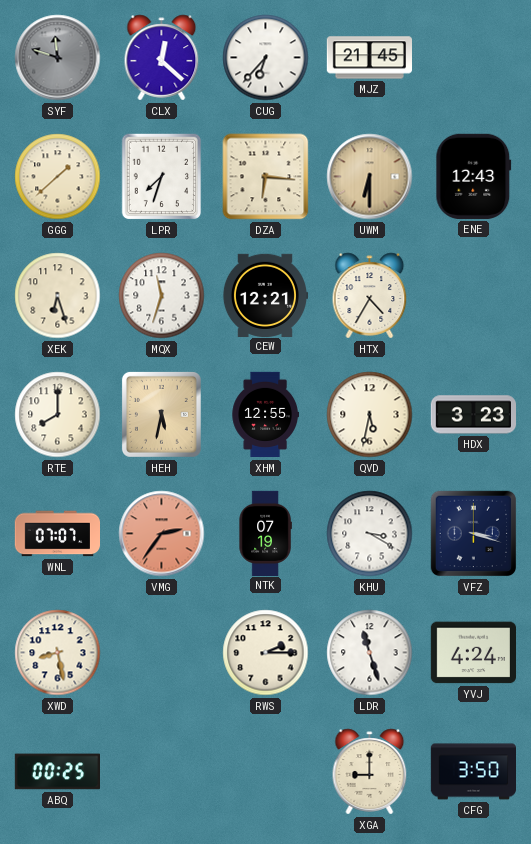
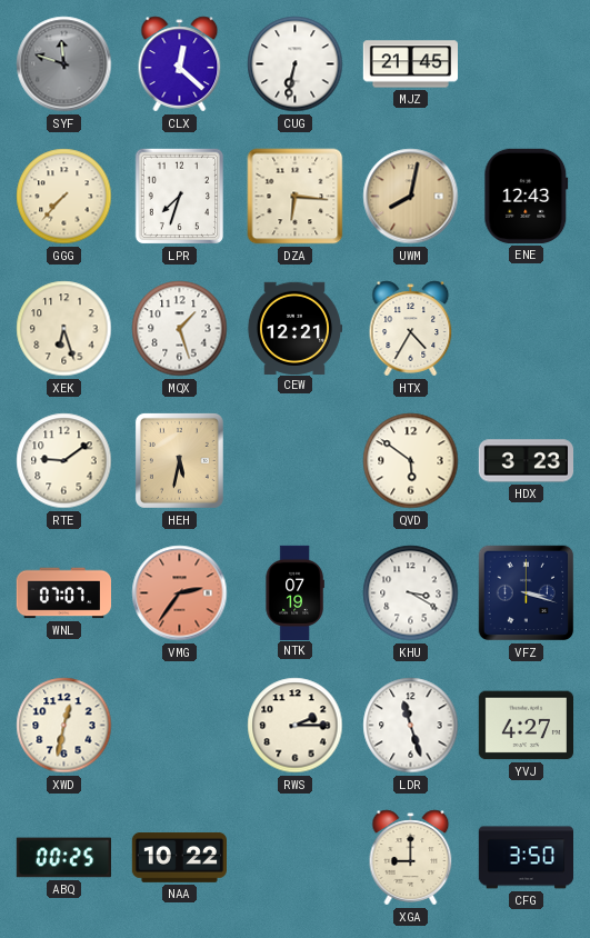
CUG: 6:37 -> 6:32 (296, 64)
GGG: 1:38 -> 7:37 (64, 197)
UWM: 6:30 -> 8:02 (411, 197)
MQX: 11:33 -> 1:27 (180, 329)
RTE: 8:00 -> 9:09 (64, 461)
XHM: 12:55 -> none (265, 415)
QVD: 5:32 -> 5:51 (411, 461)
XWD: 8:28 -> 12:32 (64, 726)
YVJ: 4:24 -> 4:27 (526, 726)
NAA: none -> 10:22 (179, 858)
